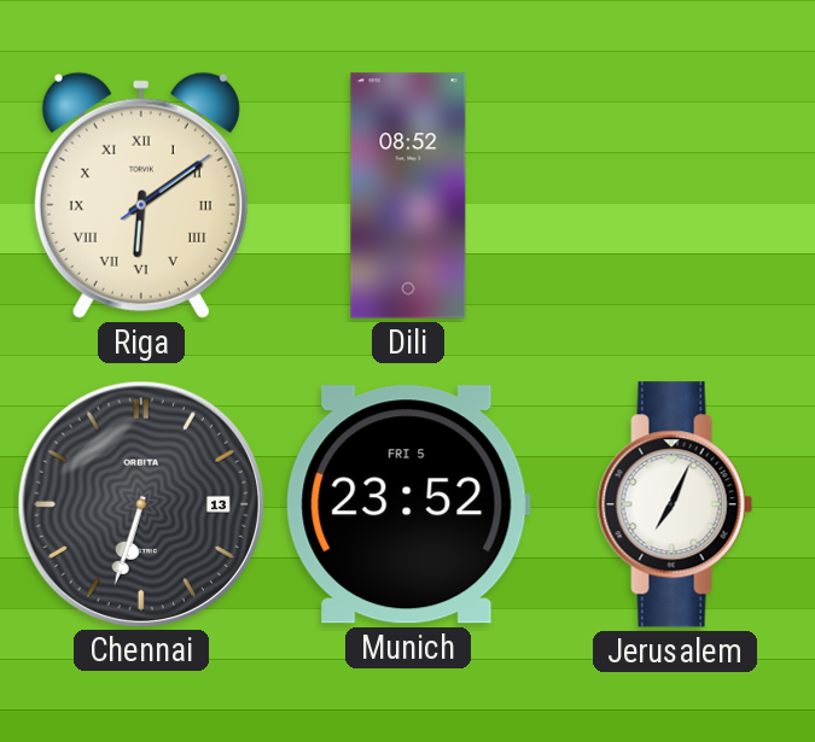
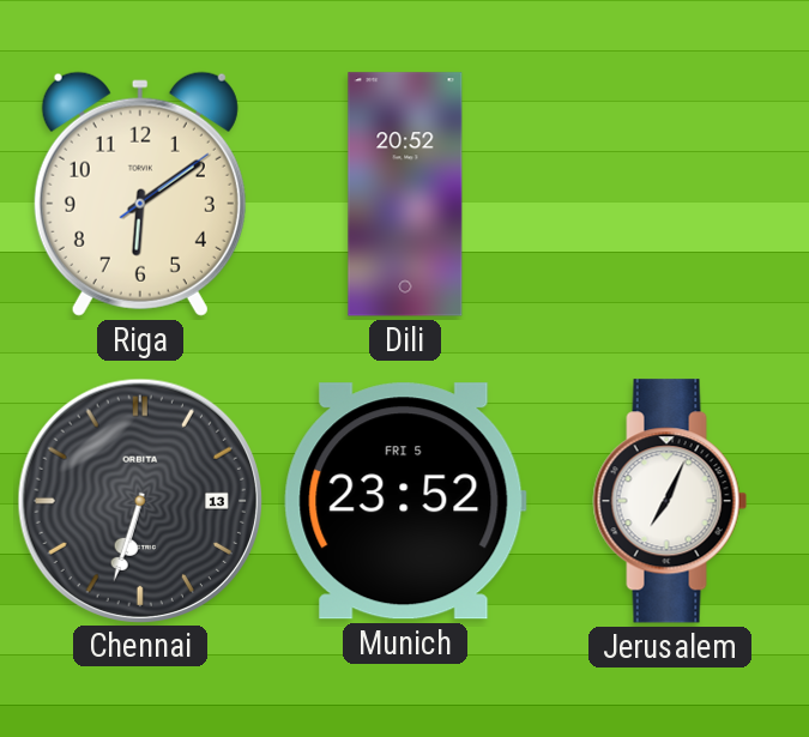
Riga numerals: Roman -> Arabic (140, 194)
Dili: 08:52 -> 20:52 (405, 194)
